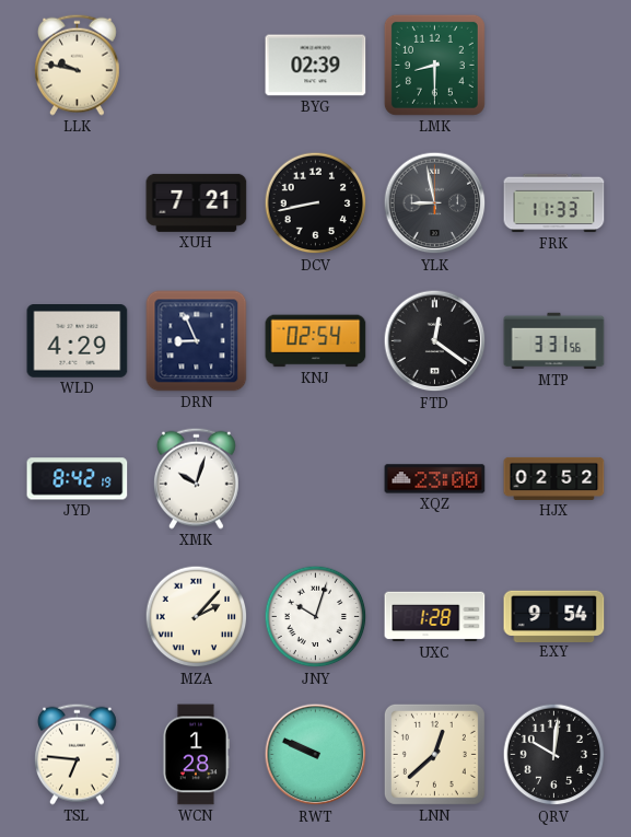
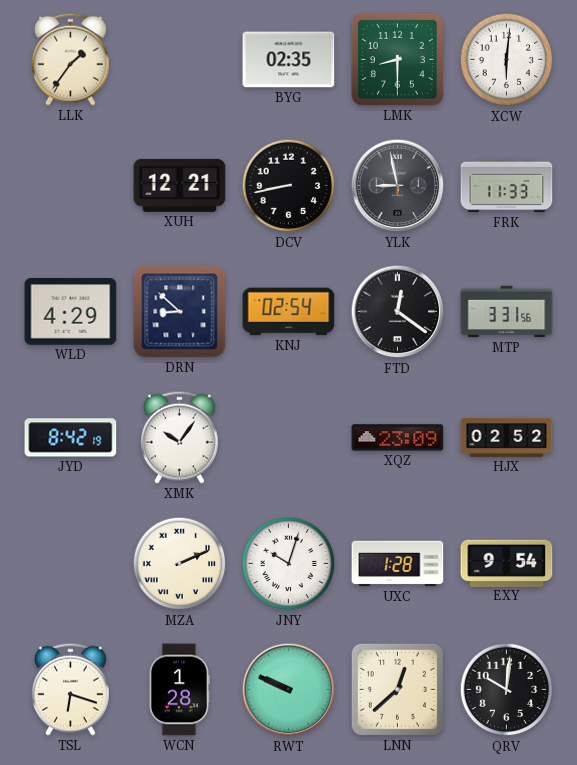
LLK: 9:47 -> 1:36 (71, 59)
BYG: 02:39 -> 02:35 (289, 60)
XCW: none -> 6:01 (507, 60)
XUH: 7:21 -> 12:21 (180, 185)
DRN: 8:56 -> 8:52 (180, 312)
XMK: 10:03 -> 10:06 (180, 437)
XQZ: 23:00 -> 23:09 (398, 438)
MZA: 2:07 -> 2:11 (180, 564)
TSL: 6:46 -> 6:18 (71, 689)
